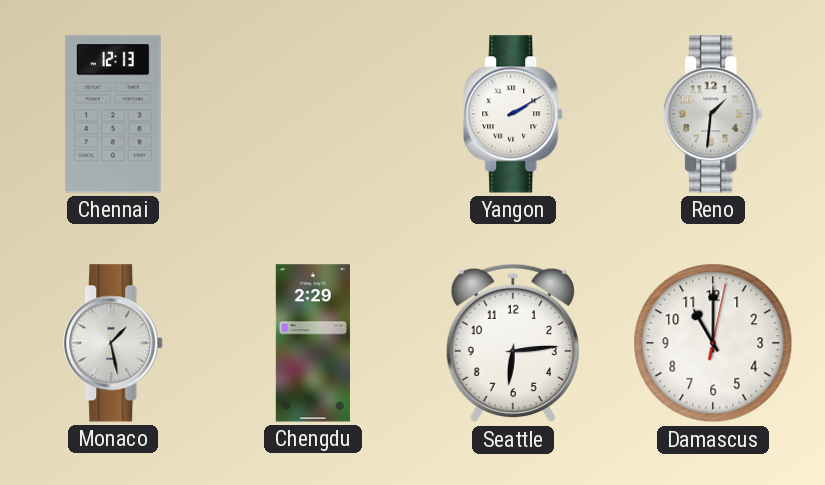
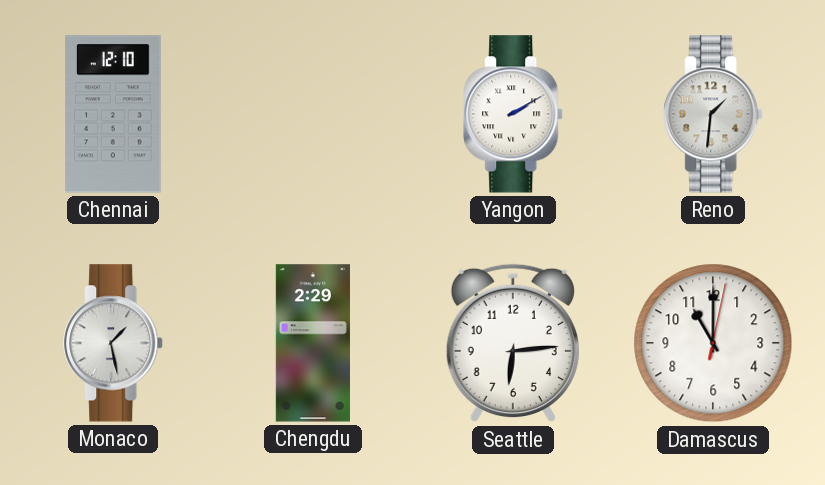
Chennai: 12:13 -> 12:10 (114, 114)
